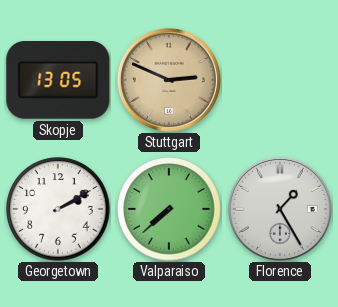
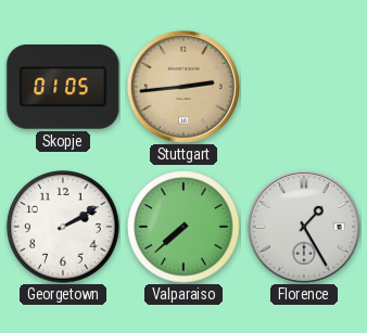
Skopje: 13:05 -> 01:05 (63, 88)
Stuttgart: 2:49 -> 2:44 (184, 87)
